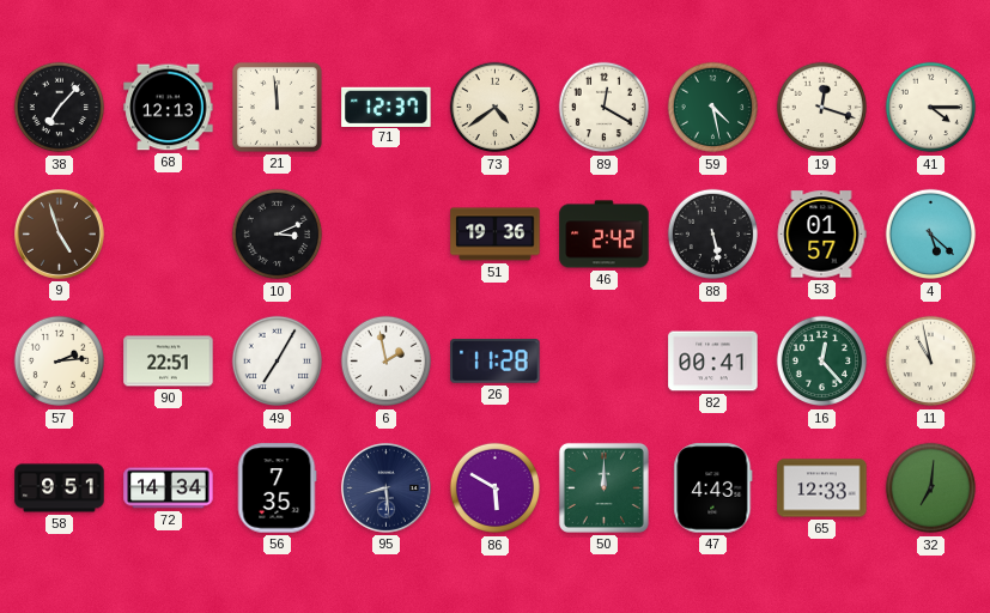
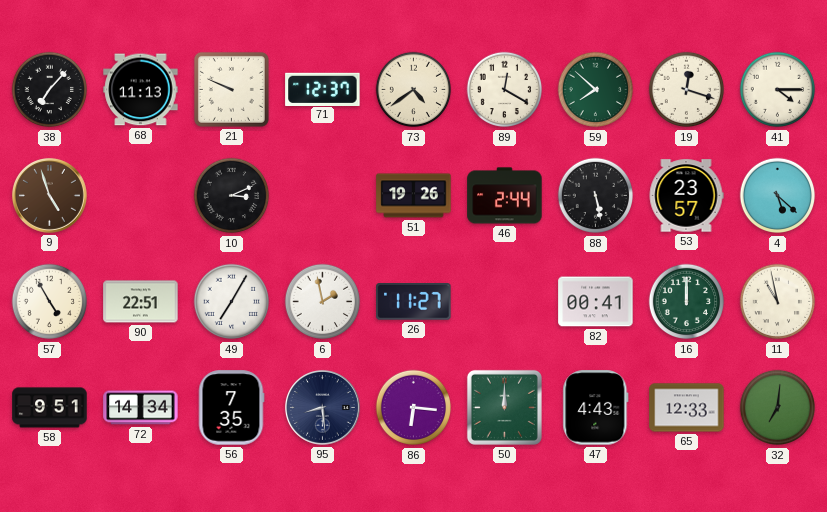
68: 12:13 -> 11:13 (141, 90)
21: 11:59 -> 9:49 (231, 89)
59: 4:28 -> 7:52 (596, 90)
51: 19:36 -> 19:26 (414, 196)
46: 2:42 -> 2:44 (505, 196)
53: 01:57 -> 23:57 (686, 196)
57: 2:14 -> 4:55 (50, 302)
26: 11:28 -> 11:27 (414, 302)
16: 12:23 -> 12:00 (687, 302)
86: 5:50 -> 6:16 (414, 408)
